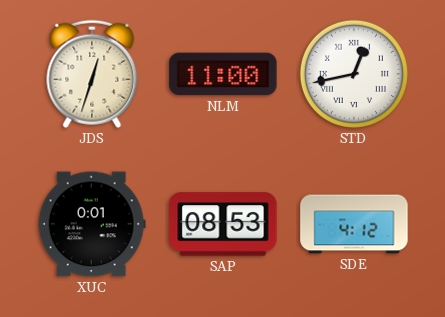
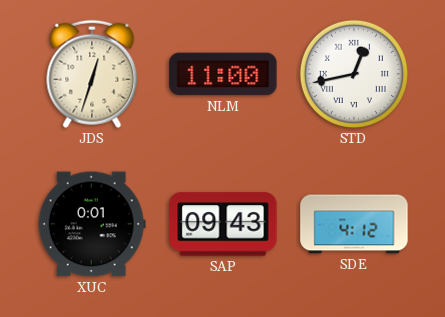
SAP: 08:53 -> 09:43 (223, 224)
